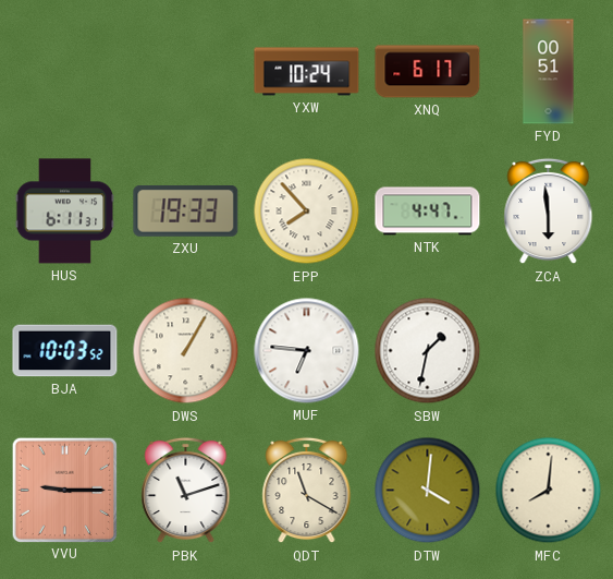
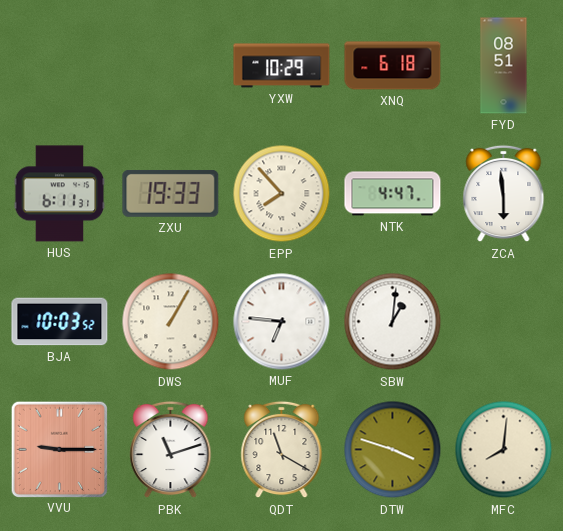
YXW: 10:24 -> 10:29 (282, 66)
XNQ: 6:17 -> 6:18 (393, 66)
FYD: 00:51 -> 08:51 (504, 66)
SBW: 1:32 -> 1:01 (393, 322)
DTW: 4:01 -> 3:48 (393, 450)
